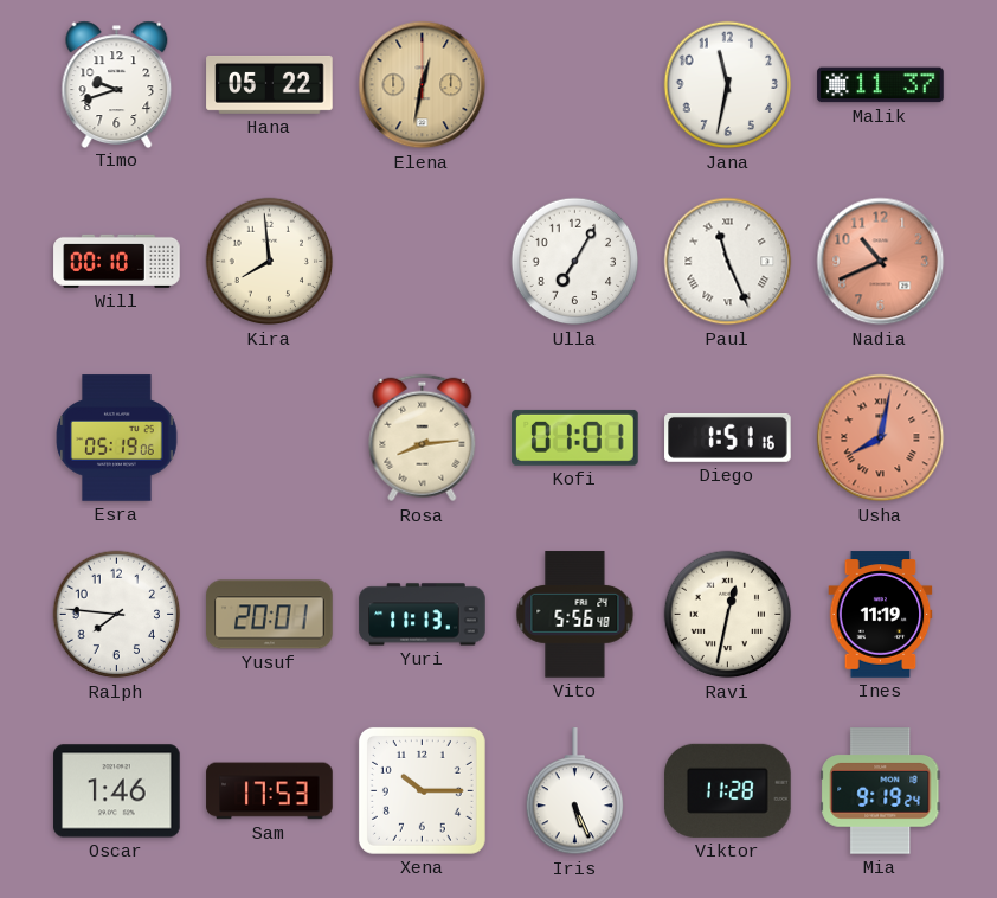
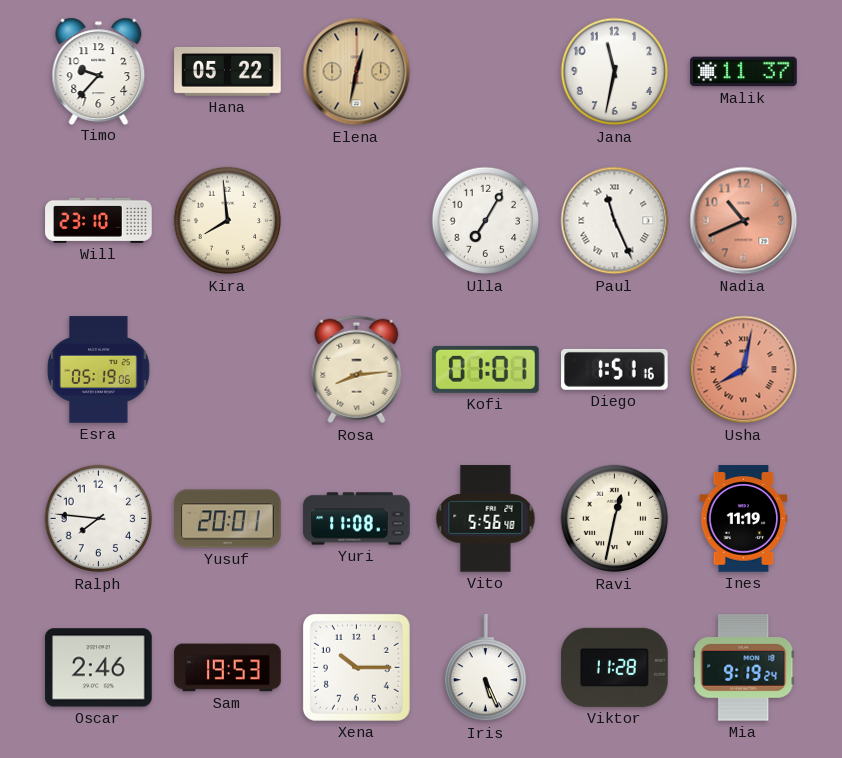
Timo: 9:42 -> 9:37 (99, 71)
Will: 00:10 -> 23:10 (99, 220)
Yuri: 11:13 -> 11:08 (357, 519)
Oscar: 1:46 -> 2:46 (99, 668)
Sam: 17:53 -> 19:53 (228, 668)
